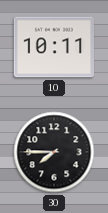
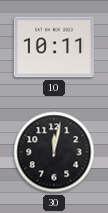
30: 7:45 -> 12:02 (54, 152)
